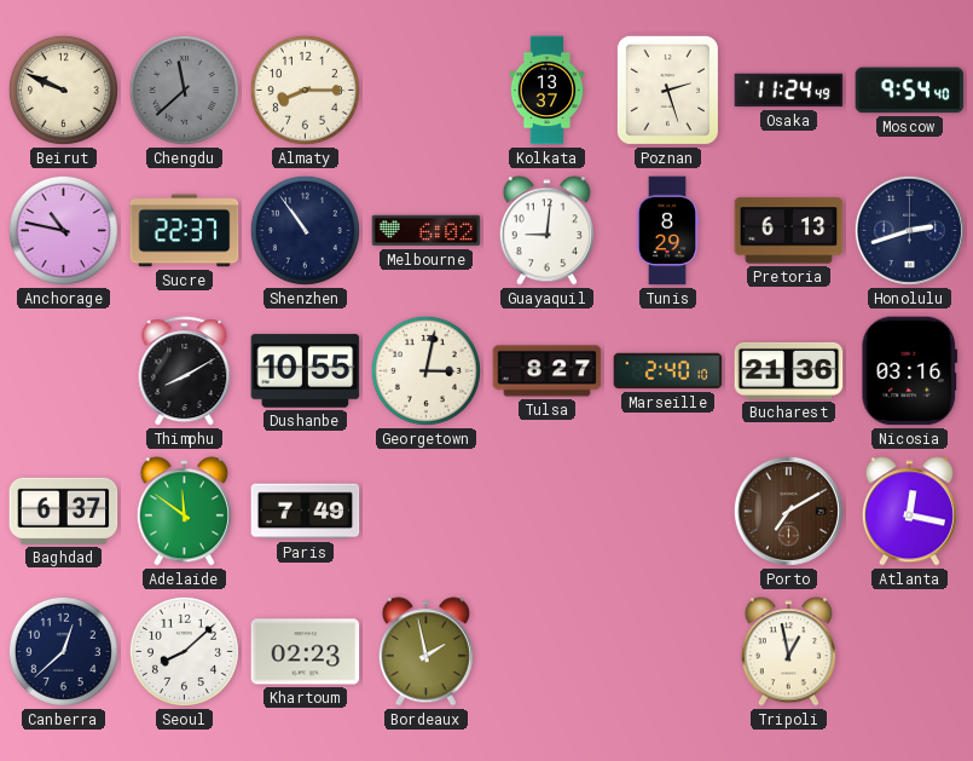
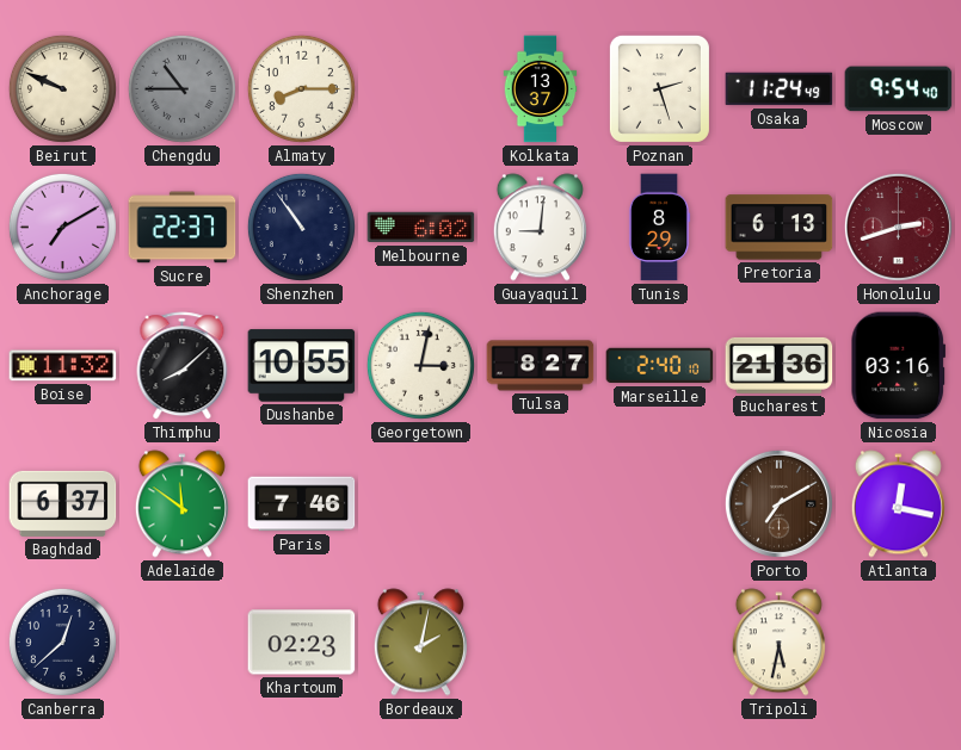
Chengdu: 11:38 -> 10:45 (181, 88)
Anchorage: 10:47 -> 7:10 (62, 227)
Honolulu dial: navy -> burgundy (898, 227)
Boise: none -> 11:32 (63, 366)
Thimphu: 8:10 -> 8:08 (183, 366)
Paris: 7:49 -> 7:46 (302, 504)
Seoul: 8:08 -> none (184, 651)
Bordeaux: 1:58 -> 2:02 (420, 643)
Tripoli: 12:58 -> 5:32 (778, 643)
